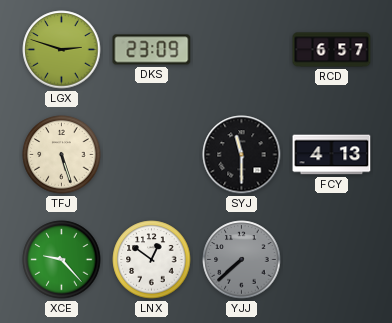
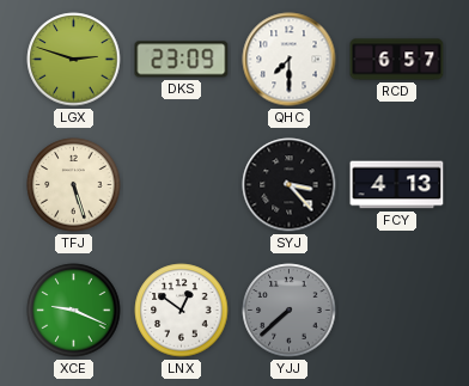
QHC: none -> 7:30 (290, 60)
SYJ: 11:30 -> 3:23 (290, 185)
XCE: 9:23 -> 9:19 (74, 311)
